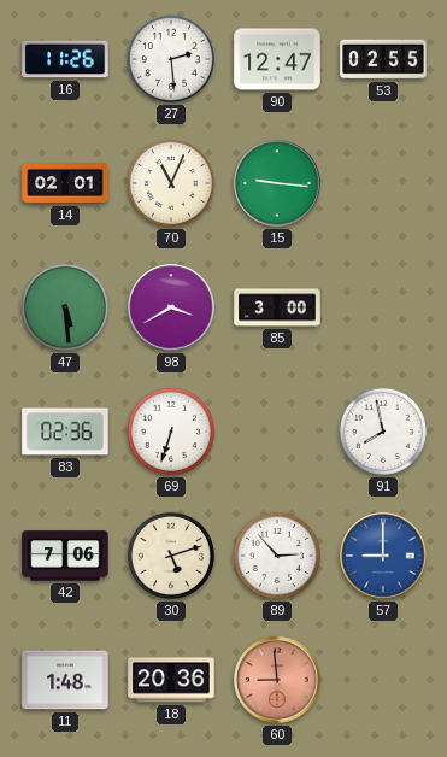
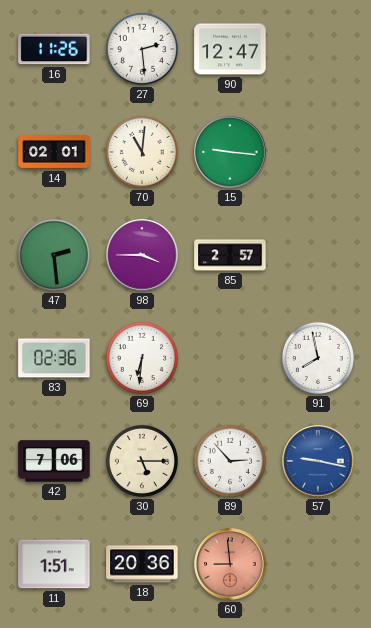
53: 02:55 -> none (383, 59)
70: 11:04 -> 11:01 (142, 152)
47: 5:29 -> 2:29 (54, 255)
98: 3:40 -> 3:45 (142, 255)
85: 3:00 -> 2:57 (230, 255)
69: 6:33 -> 6:31 (142, 358)
30: 5:12 -> 5:15 (142, 461)
57: 9:00 -> 9:17 (318, 461)
11: 1:48 -> 1:51 (54, 564)
